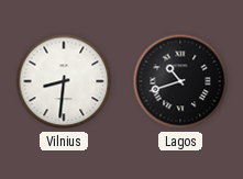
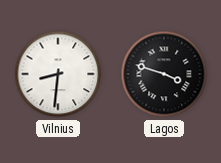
Lagos: 10:42 -> 3:48 (164, 74)
